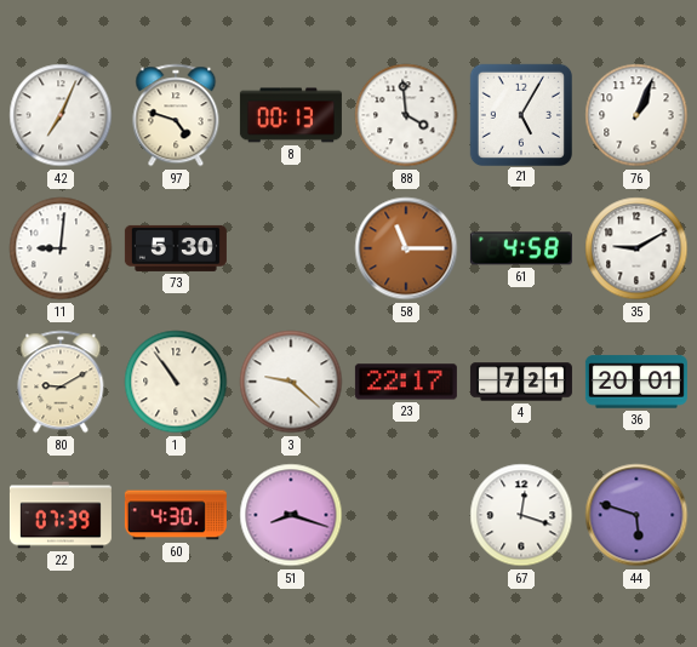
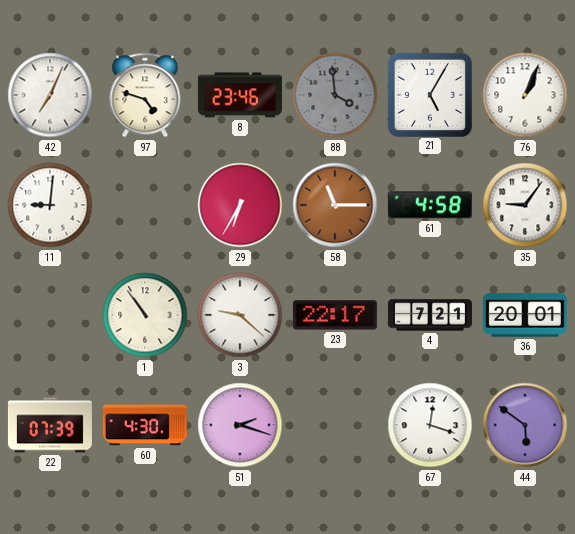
8: 00:13 -> 23:46 (240, 95)
88 dial: white -> grey (335, 95)
73: 5:30 -> none (176, 248)
29: none -> 6:35 (240, 205)
35: 9:10 -> 9:06 (525, 205)
80: 9:10 -> none (61, 382)
51: 8:18 -> 2:18 (240, 425)
44: 5:48 -> 5:51 (525, 425)
